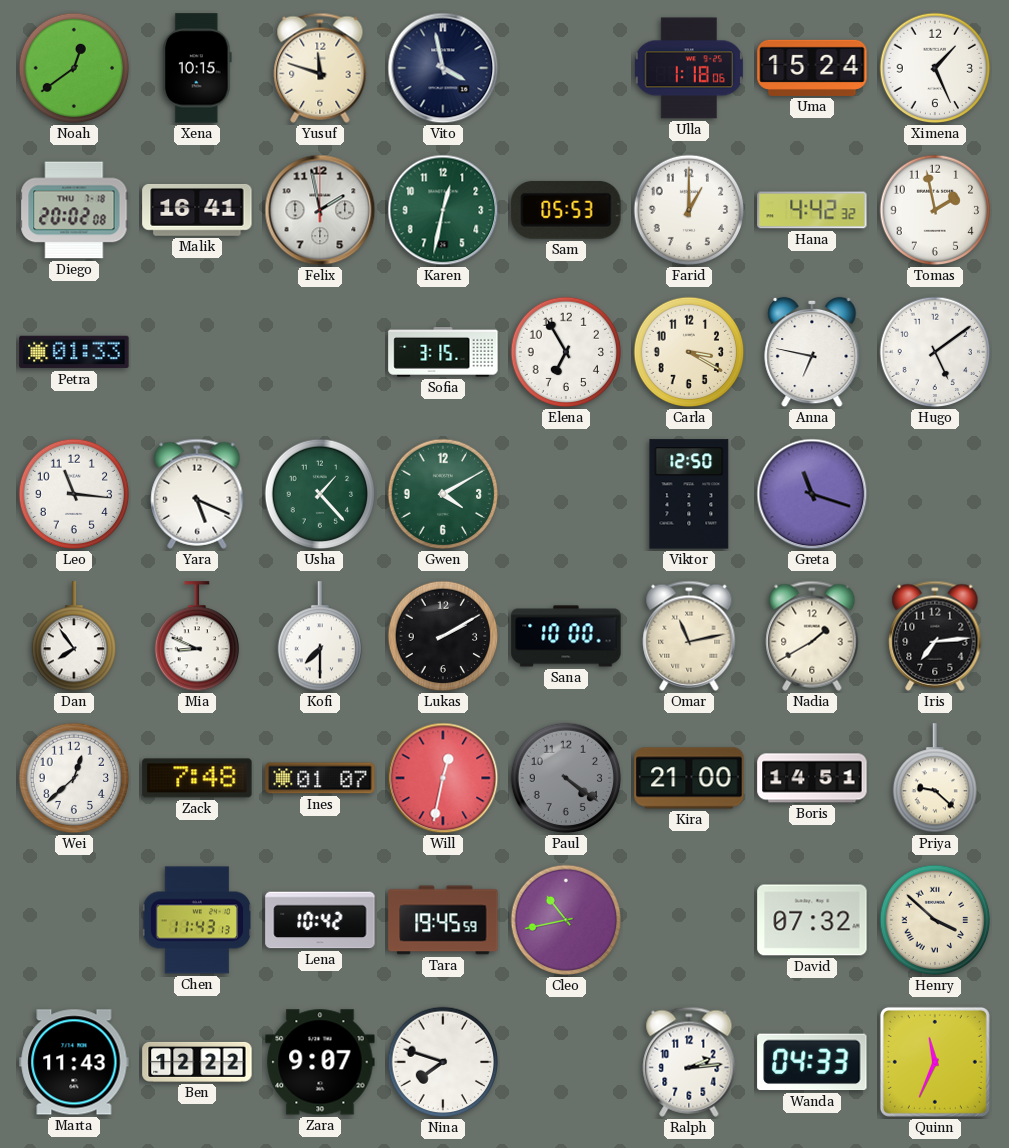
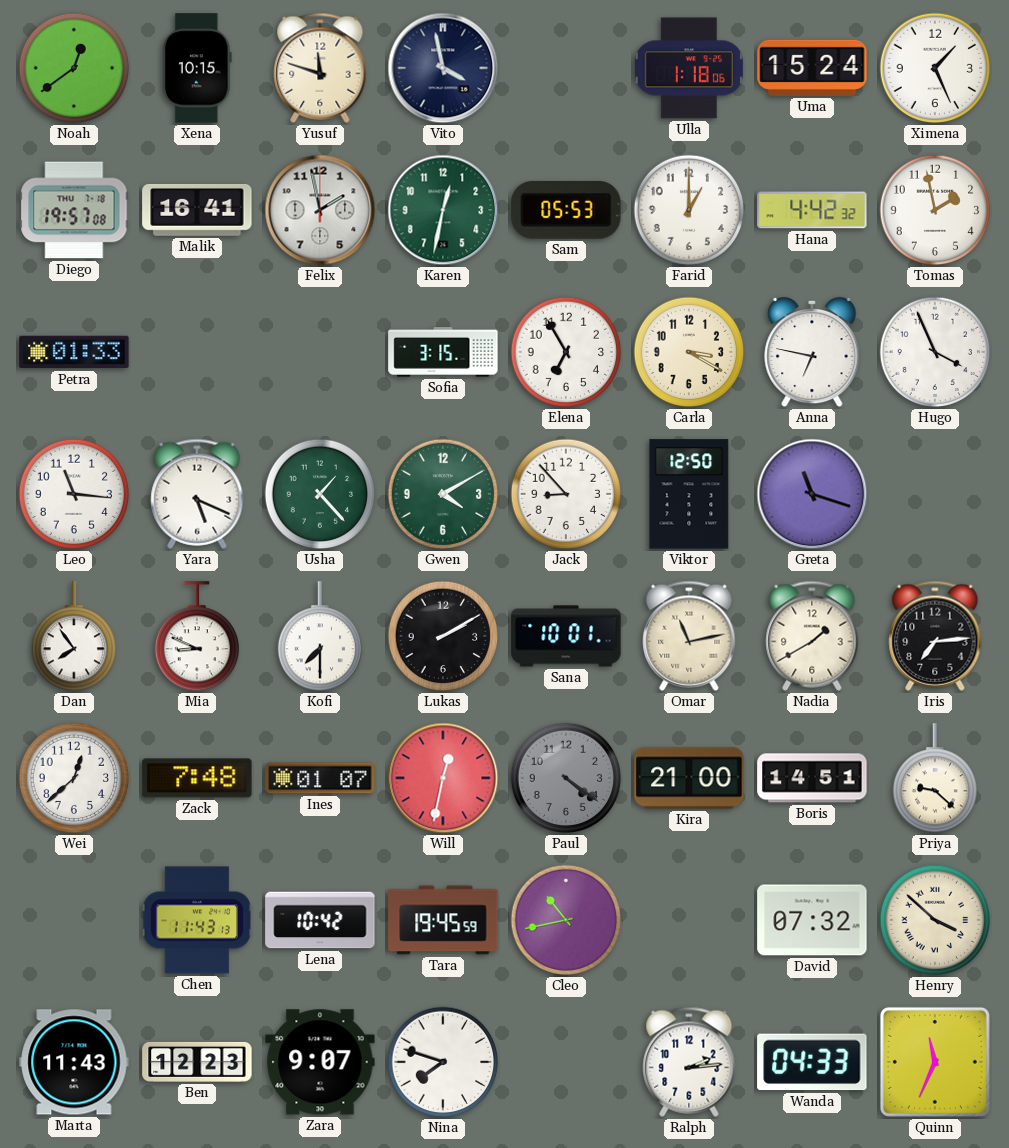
Diego: 20:02 -> 19:57 (74, 210)
Hugo: 5:09 -> 3:56 (935, 352)
Jack: none -> 8:53 (566, 494)
Sana: 10:00 -> 10:01 (566, 636)
Ben: 12:22 -> 12:23 (197, 1062)
